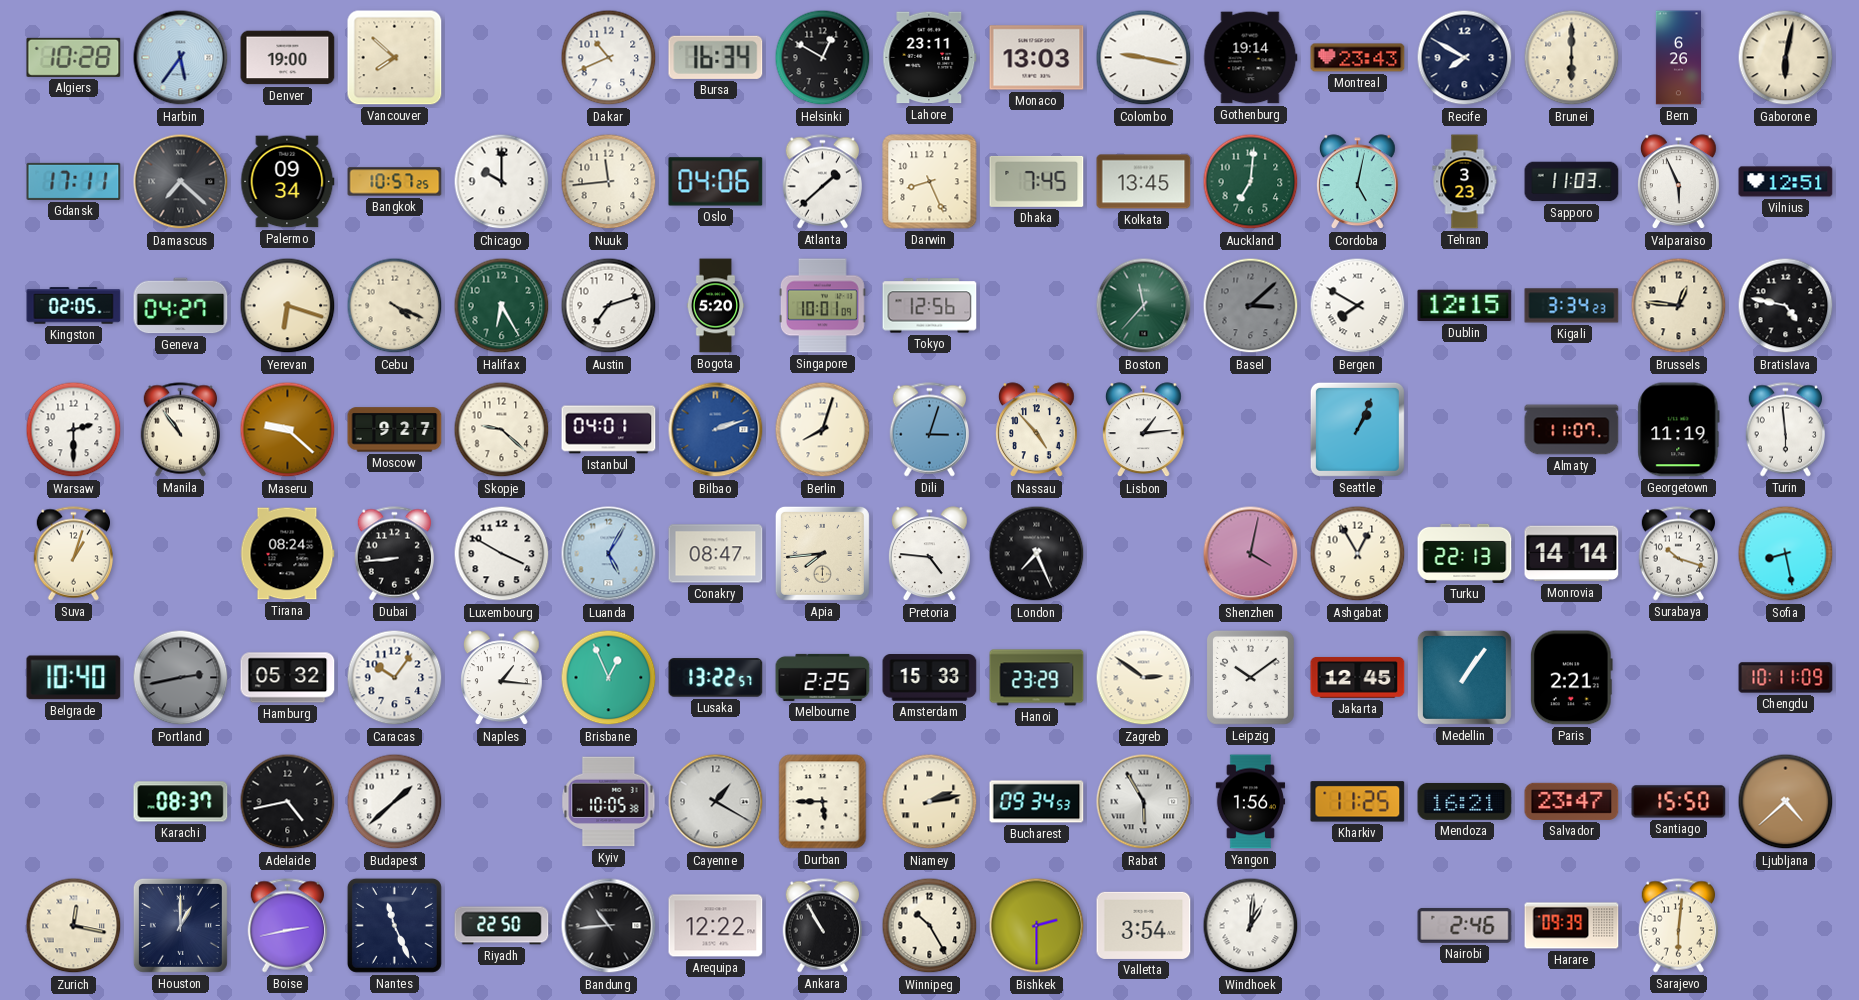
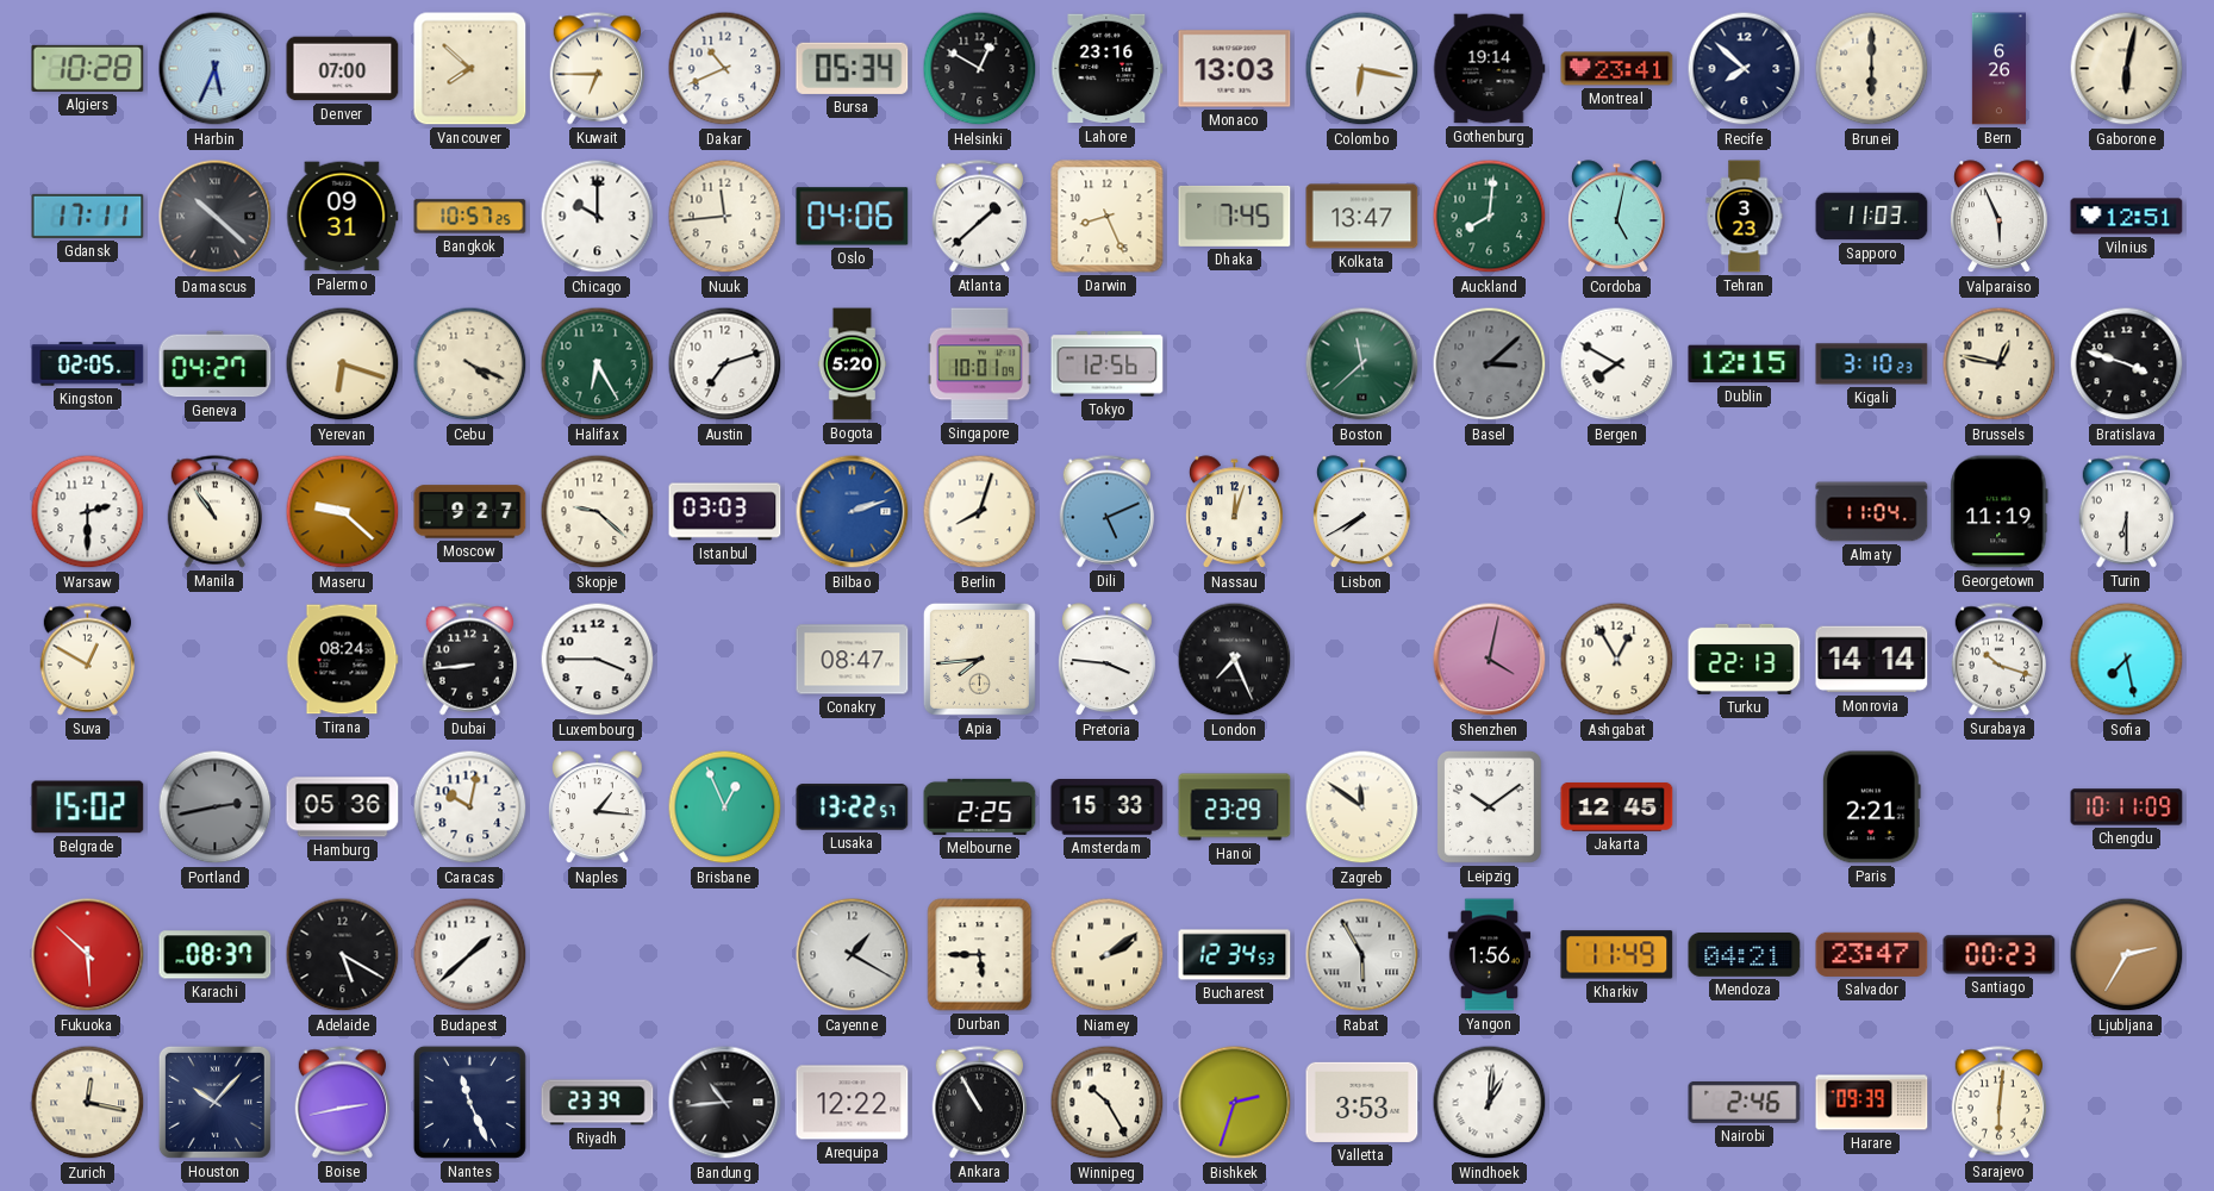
Harbin: 5:36 -> 5:34 (216, 69)
Denver: 19:00 -> 07:00 (343, 69)
Kuwait: none -> 6:45 (597, 69)
Bursa: 16:34 -> 05:34 (853, 68)
Lahore: 23:11 -> 23:16 (1108, 69)
Colombo: 9:17 -> 6:17 (1362, 69)
Montreal: 23:43 -> 23:41 (1617, 69)
Recife: 7:50 -> 7:52 (1745, 69)
Damascus: 7:22 -> 10:22 (216, 217)
Palermo: 09:34 -> 09:31 (343, 217)
Kolkata: 13:45 -> 13:47 (1362, 217)
Auckland: 7:01 -> 8:01 (1490, 217)
Boston: 11:37 -> 11:38 (1362, 364)
Kigali: 3:34 -> 3:10 (1872, 364)
Brussels: 12:46 -> 12:47 (2000, 364)
Bratislava: 4:47 -> 3:48 (2127, 364)
Istanbul: 04:01 -> 03:03 (725, 512)
Dili: 3:03 -> 5:11 (1106, 512)
Nassau: 4:53 -> 12:03 (1234, 512)
Lisbon: 1:14 -> 7:40 (1361, 512)
Seattle: 1:04 -> none (1357, 429)
Almaty: 11:07 -> 11:04 (1872, 512)
Turin: 5:59 -> 6:30 (2126, 512)
Suva: 1:03 -> 12:50 (87, 660)
Luxembourg: 3:50 -> 3:45 (598, 660)
Luanda: 5:05 -> none (609, 554)
Pretoria: 4:46 -> 3:46 (1106, 660)
Sofia: 8:28 -> 7:28 (2127, 660)
Belgrade: 10:40 -> 15:02 (88, 807)
Hamburg: 05:32 -> 05:36 (343, 807)
Caracas: 10:06 -> 10:02 (470, 807)
Zagreb: 2:51 -> 11:51 (1362, 807)
Medellin: 1:06 -> none (1464, 677)
Fukuoka: none -> 5:52 (88, 955)
Adelaide: 4:43 -> 5:20 (343, 955)
Kyiv: 10:05 -> none (609, 802)
Niamey: 2:13 -> 2:09 (1108, 955)
Bucharest: 09:34 -> 12:34 (1235, 955)
Kharkiv: 11:25 -> 11:49 (1617, 955)
Mendoza: 16:21 -> 04:21 (1745, 954)
Santiago: 15:50 -> 00:23 (2000, 955)
Ljubljana: 4:38 -> 2:35 (2127, 955)
Houston: 1:00 -> 10:07 (214, 1102)
Riyadh: 22:50 -> 23:39 (598, 1103)
Bishkek: 2:30 -> 2:33 (1235, 1103)
Valletta: 3:54 -> 3:53 (1362, 1102)
